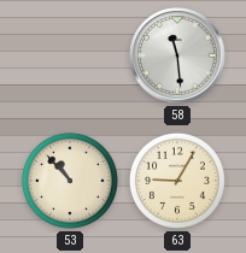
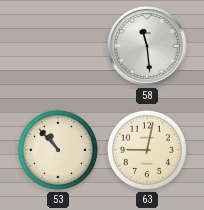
63: 9:05 -> 9:02 (147, 150)
